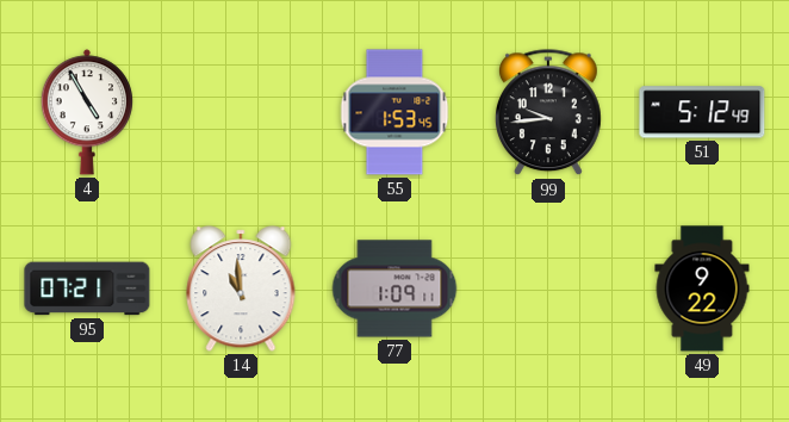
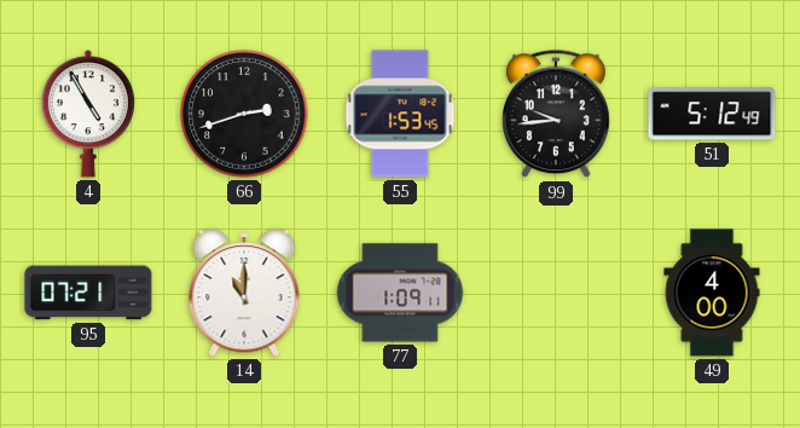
66: none -> 2:42 (244, 114)
14: 10:59 -> 11:00 (244, 293)
49: 9:22 -> 4:00 (712, 293)
